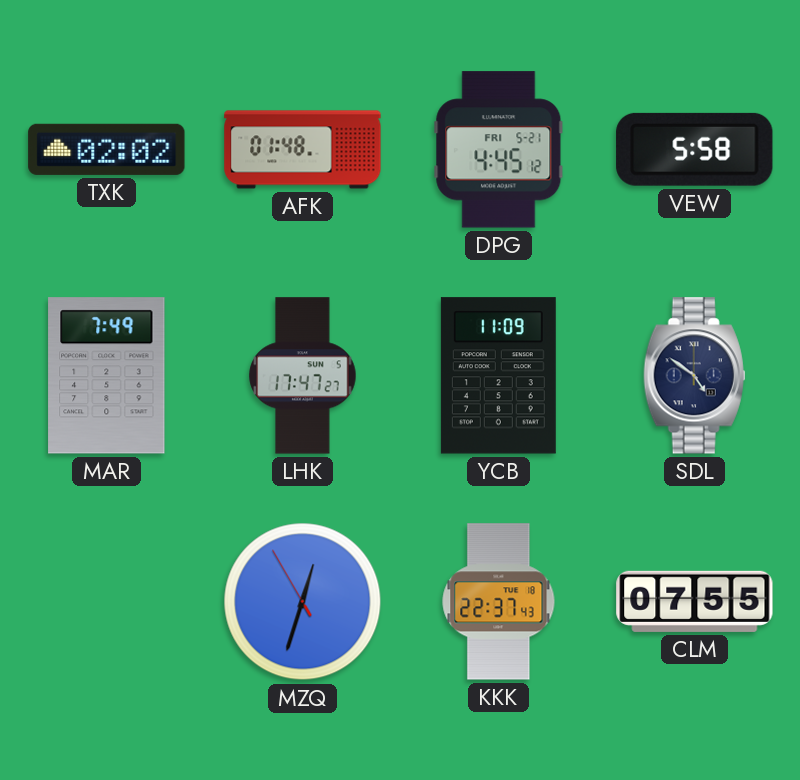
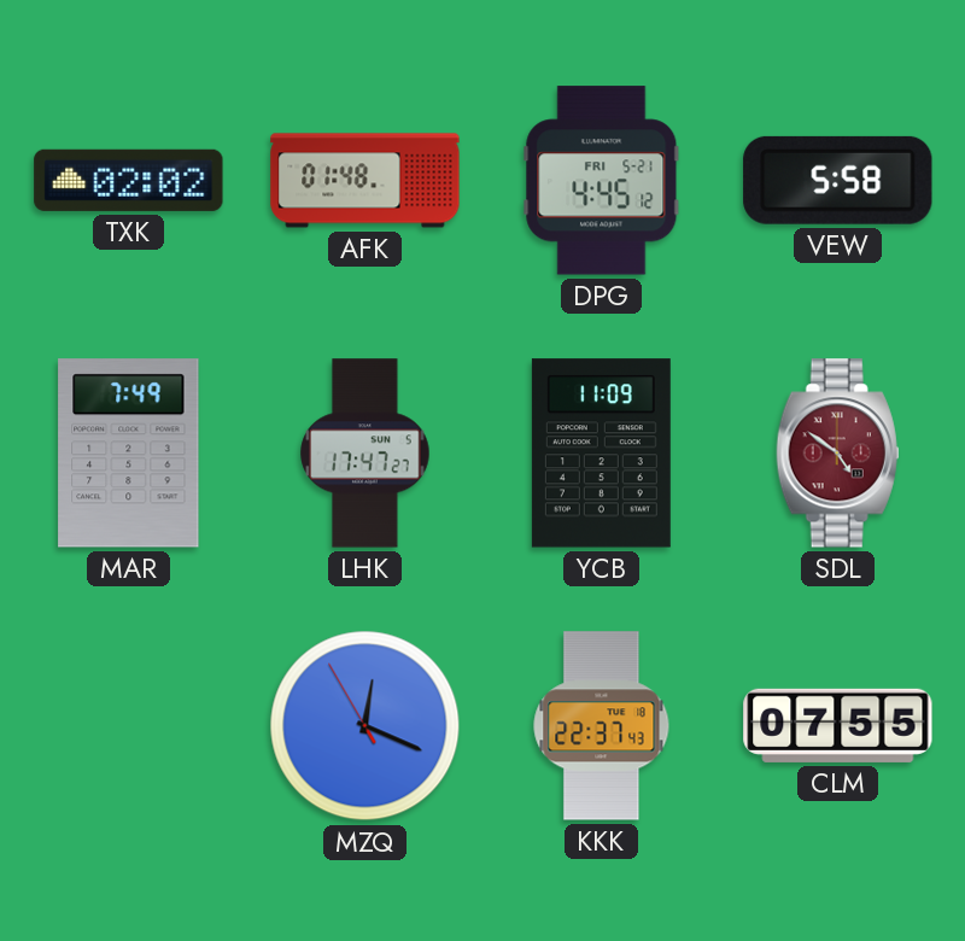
SDL dial: navy -> burgundy (838, 454)
MZQ: 12:32 -> 12:18 (365, 726)
